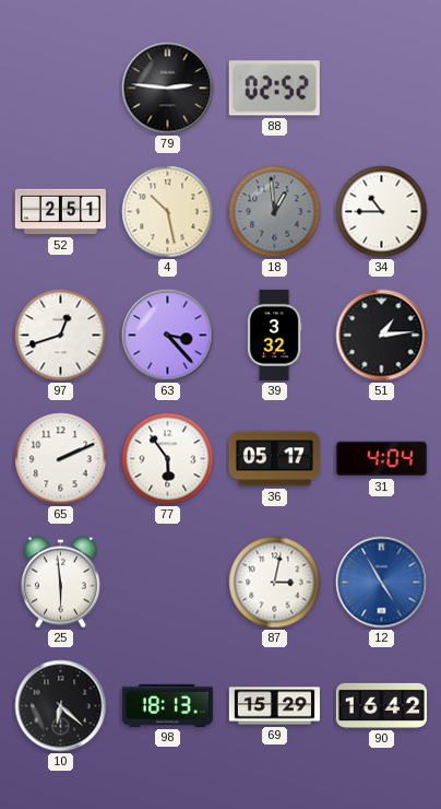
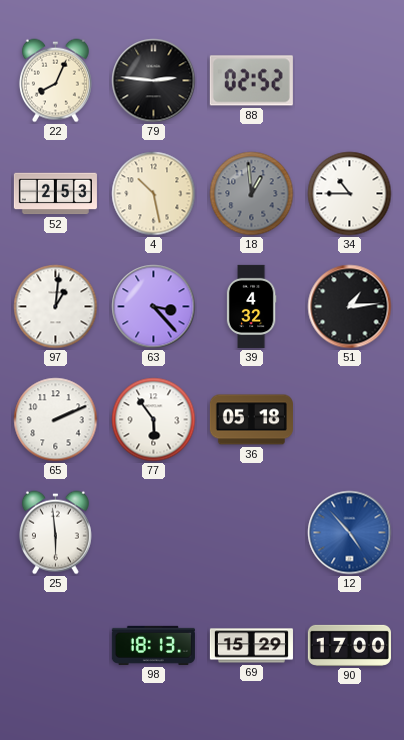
22: none -> 8:04 (55, 81)
52: 2:51 -> 2:53 (55, 194)
97: 12:42 -> 1:01 (56, 307)
39: 3:32 -> 4:32 (251, 306)
36: 05:17 -> 05:18 (251, 420)
31: 4:04 -> none (381, 459)
87: 3:02 -> none (275, 583)
12: 4:55 -> 4:53 (350, 533)
10: 6:22 -> none (61, 706)
90: 16:42 -> 17:00 (349, 645)
